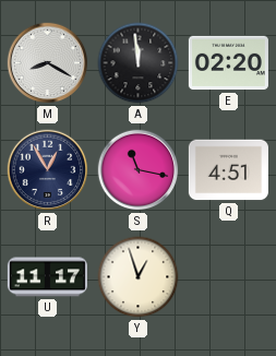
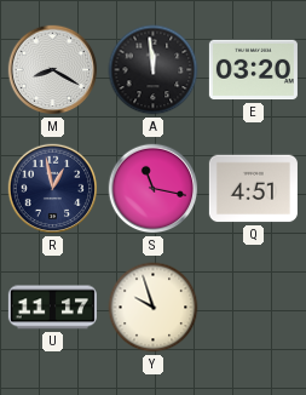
E: 02:20 -> 03:20 (253, 70)
R: 12:55 -> 12:58 (53, 189)
Y: 12:57 -> 9:57 (154, 308)
